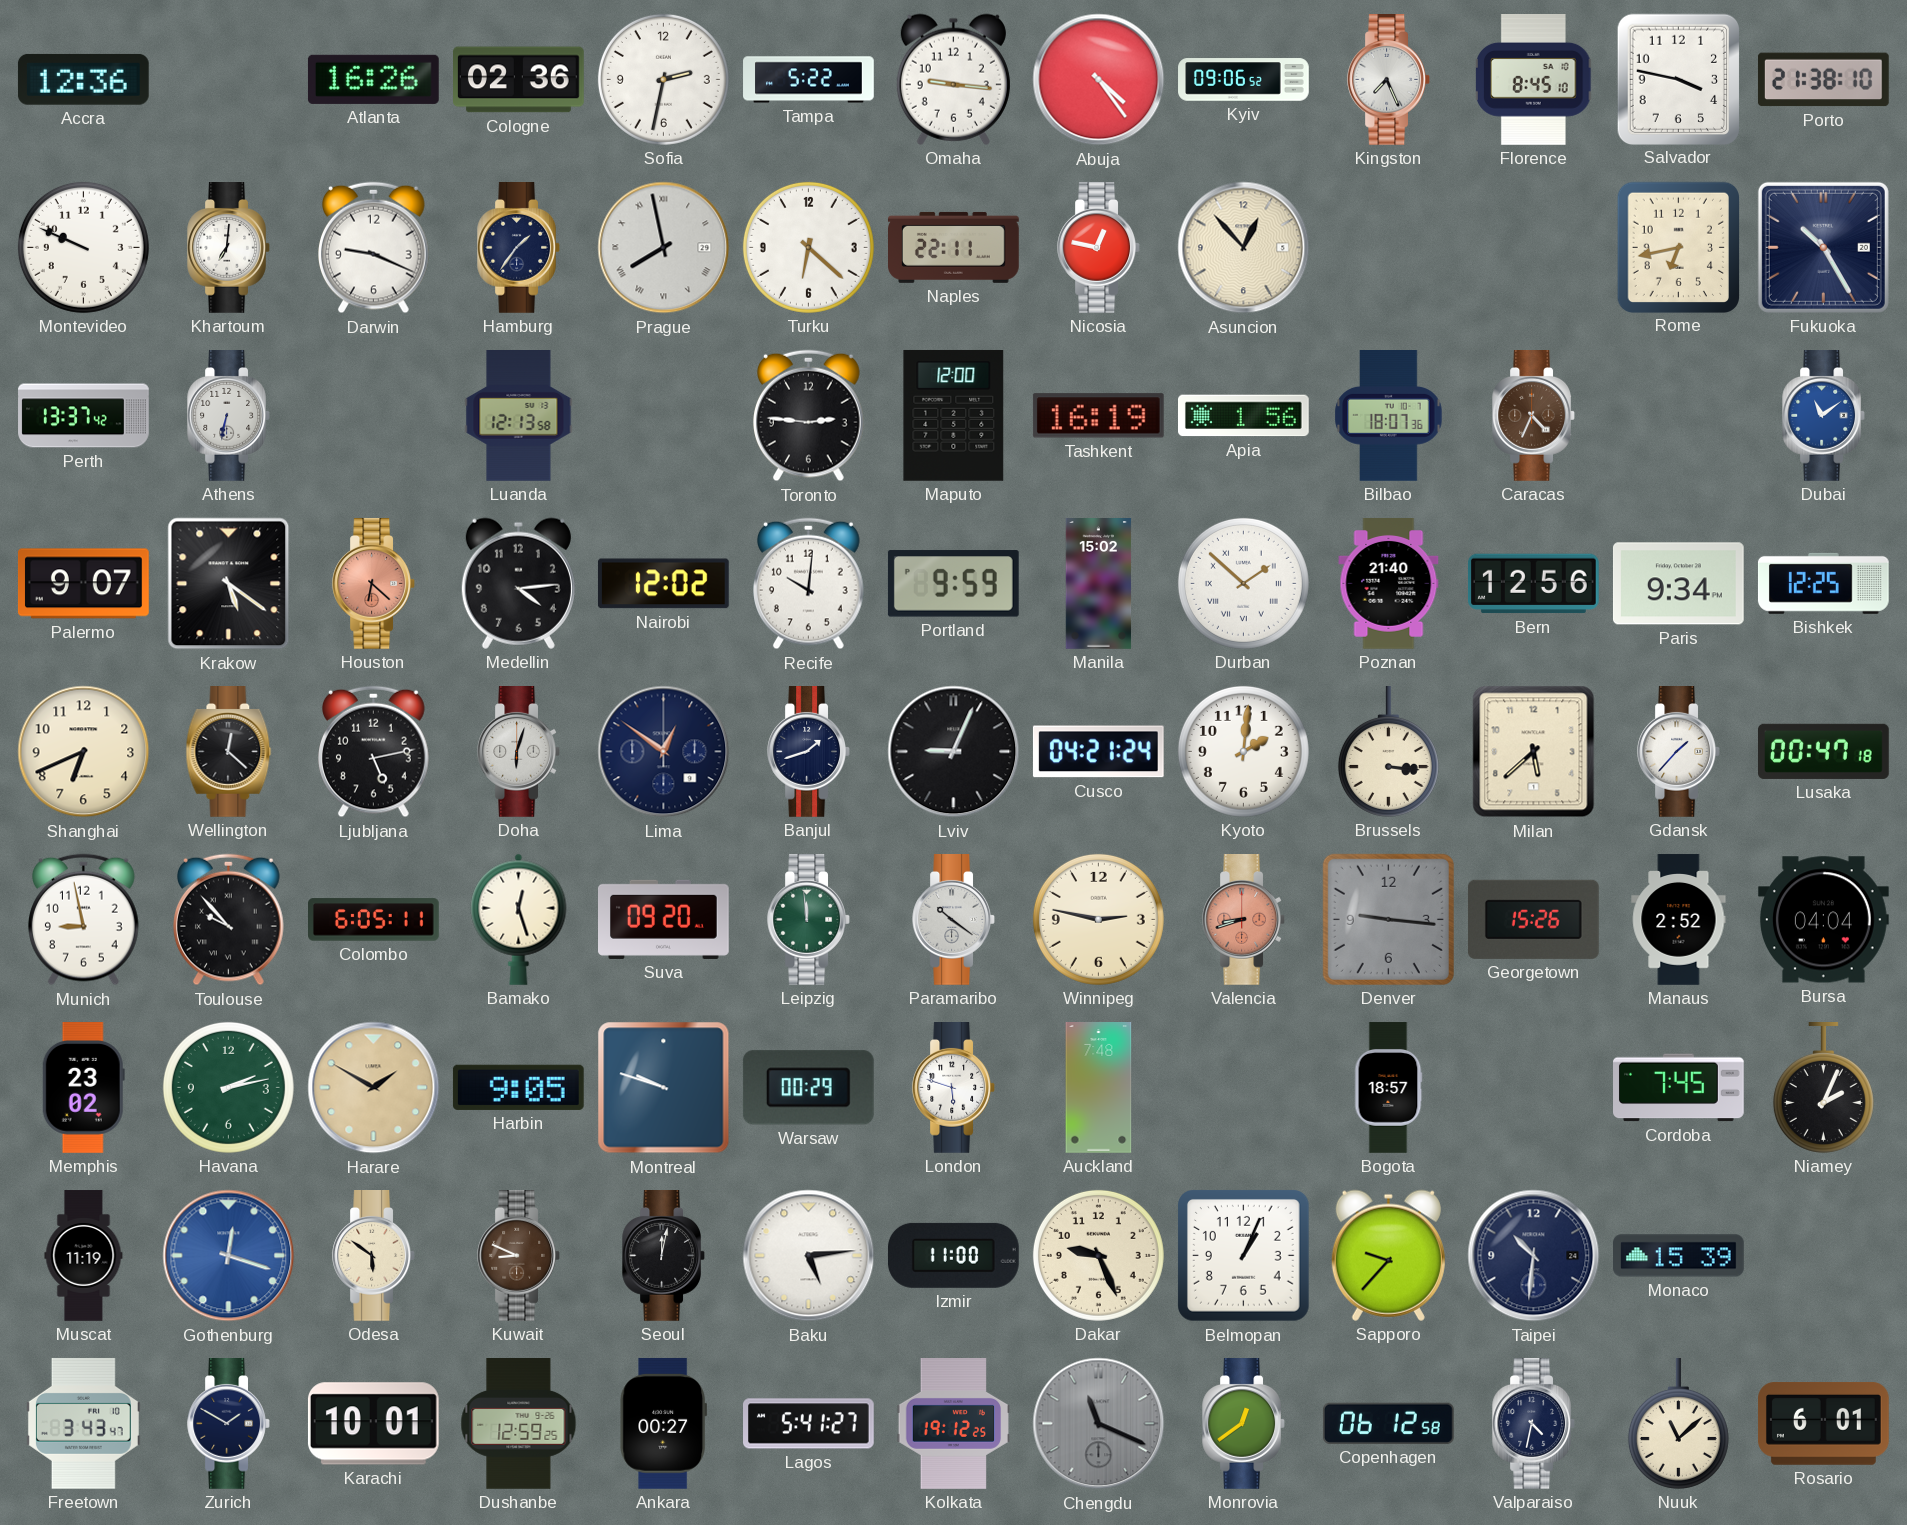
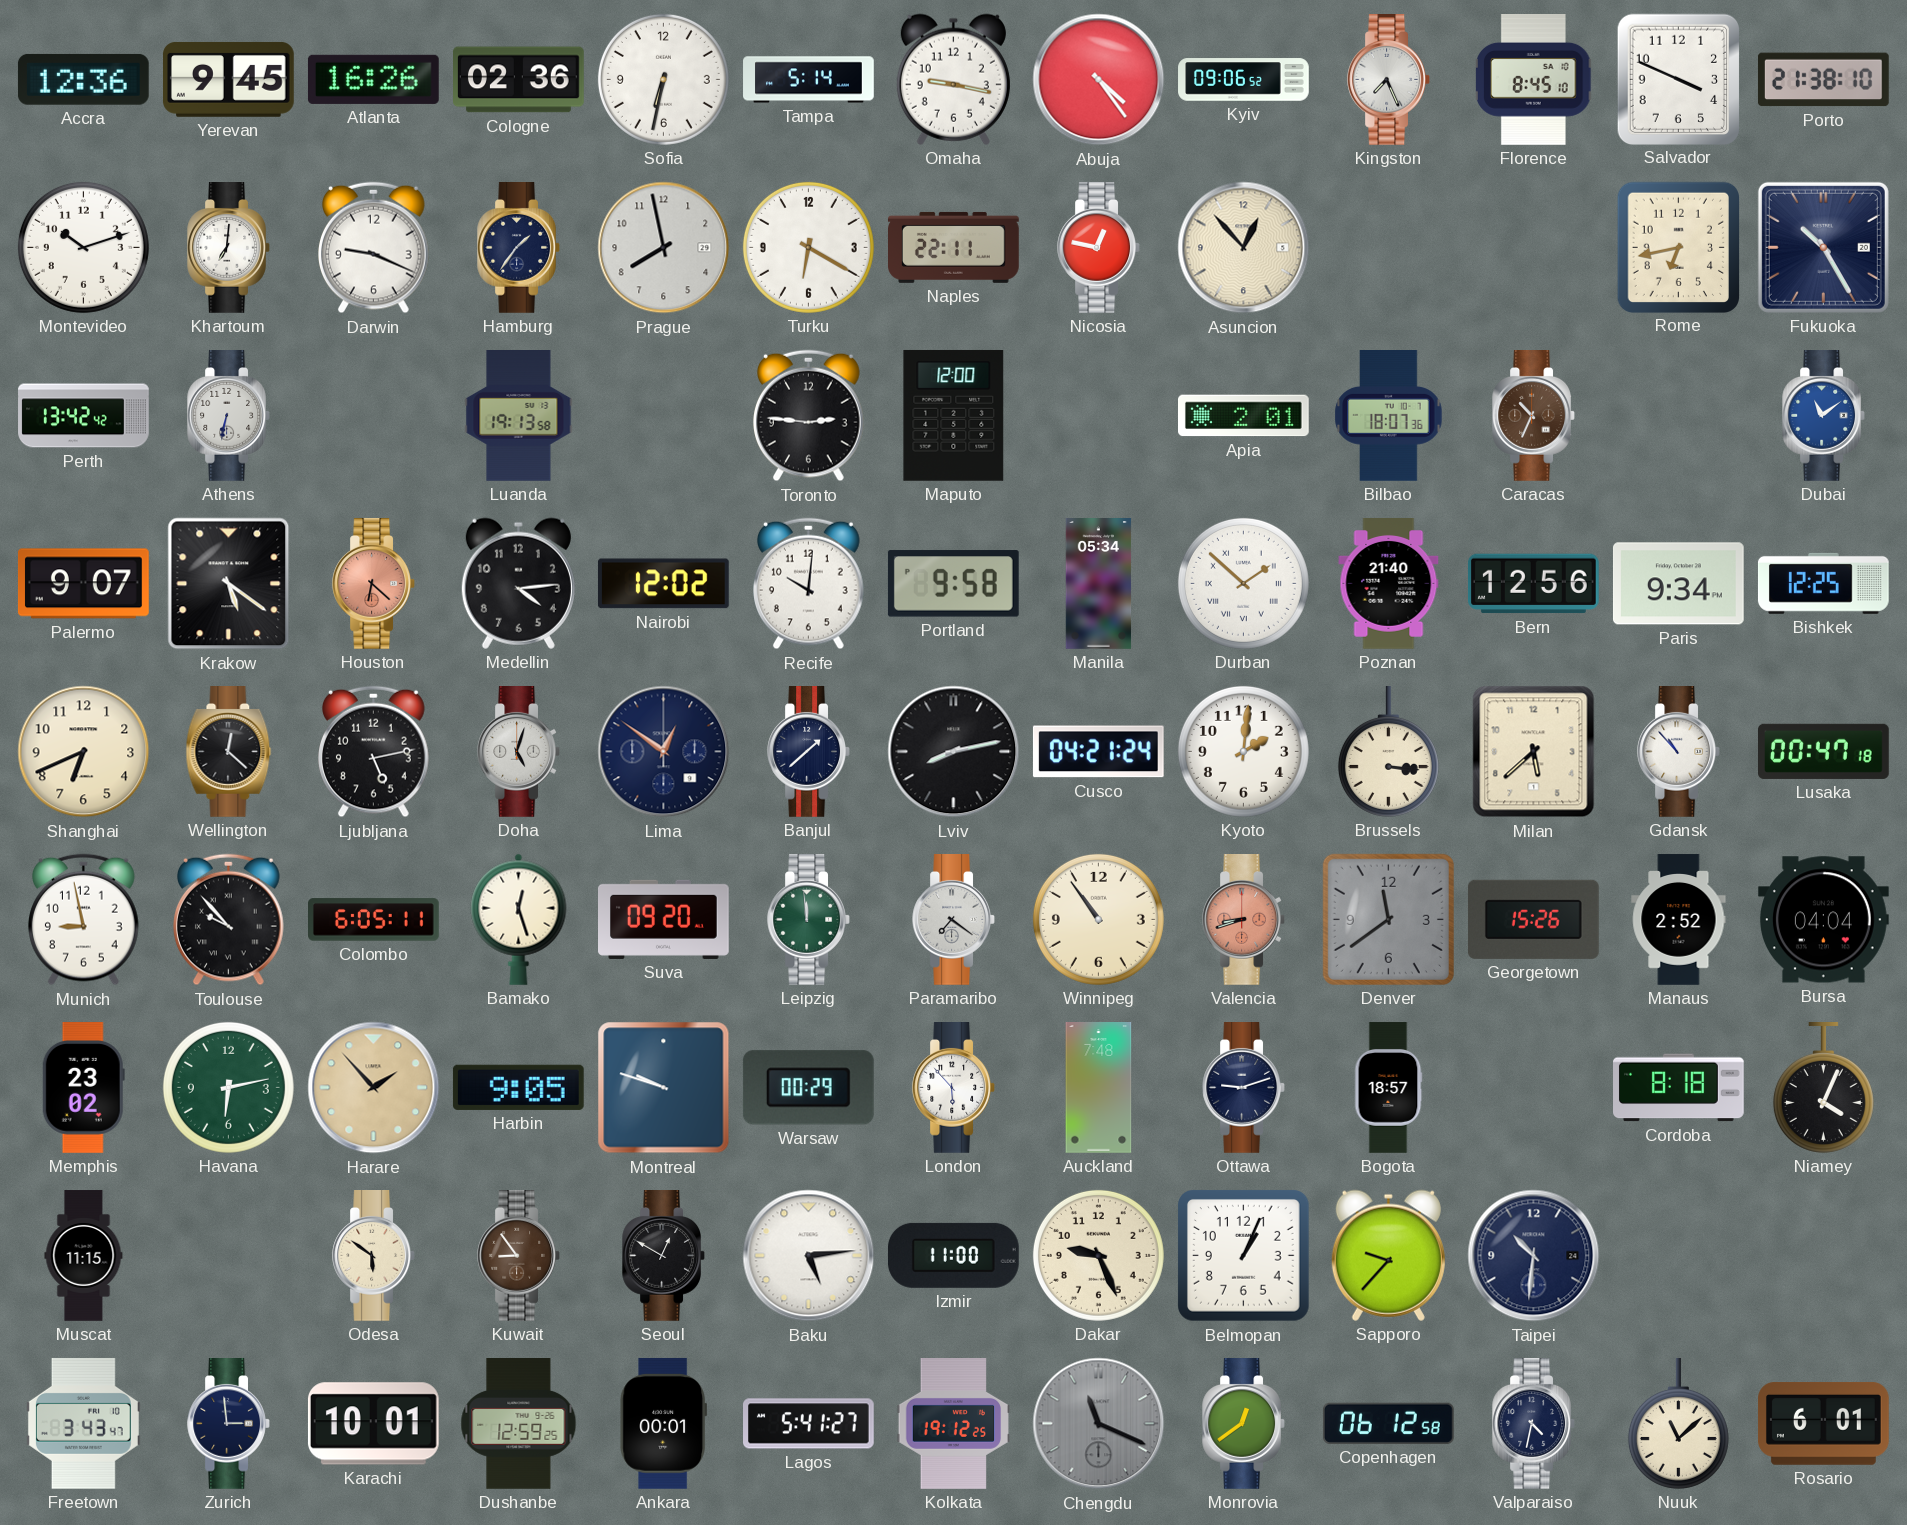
Yerevan: none -> 9:45 (229, 79)
Sofia: 2:32 -> 6:32 (663, 79)
Tampa: 5:22 -> 5:14 (809, 80)
Omaha: 9:16 -> 9:17 (953, 79)
Salvador: 3:47 -> 3:49 (1678, 79)
Montevideo: 9:49 -> 10:12 (83, 247)
Prague numerals: Roman -> Arabic (664, 248)
Turku: 6:22 -> 6:20 (808, 247)
Perth: 13:37 -> 13:42 (84, 416)
Luanda: 12:13 -> 19:13 (519, 416)
Tashkent: 16:19 -> none (1098, 416)
Apia: 1:56 -> 2:01 (1244, 416)
Caracas: 4:34 -> 10:34 (1533, 416)
Portland: 9:59 -> 9:58 (953, 584)
Manila: 15:02 -> 05:34 (1099, 584)
Doha: 6:03 -> 5:03 (518, 752)
Banjul: 1:42 -> 1:38 (808, 752)
Lviv: 9:04 -> 8:13 (954, 752)
Gdansk: 1:37 -> 10:53 (1678, 752)
Paramaribo: 10:21 -> 7:21 (953, 920)
Winnipeg: 2:47 -> 10:54 (1098, 919)
Denver: 9:16 -> 11:39 (1388, 919)
Havana: 2:13 -> 6:13 (228, 1087)
Harare: 1:50 -> 1:53 (374, 1088)
London: 5:48 -> 5:53 (953, 1088)
Ottawa: none -> 9:12 (1243, 1088)
Cordoba: 7:45 -> 8:18 (1679, 1088)
Niamey: 2:04 -> 4:04 (1823, 1088)
Muscat: 11:19 -> 11:15 (84, 1256)
Gothenburg: 12:18 -> none (229, 1256)
Kuwait: 8:49 -> 8:54 (518, 1256)
Seoul: 12:02 -> 12:50 (663, 1256)
Monaco: 15:39 -> none (1679, 1256)
Zurich: 1:50 -> 2:59 (228, 1424)
Ankara: 00:27 -> 00:01 (663, 1423)
